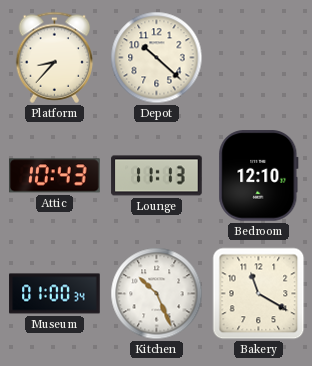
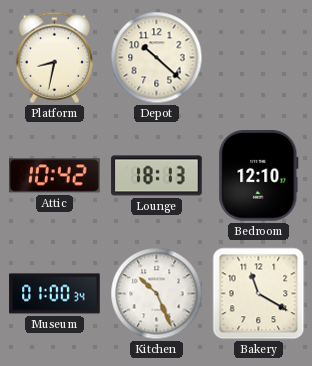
Platform: 8:37 -> 8:32 (55, 57)
Attic: 10:43 -> 10:42 (55, 176)
Lounge: 11:13 -> 18:13 (157, 176)
